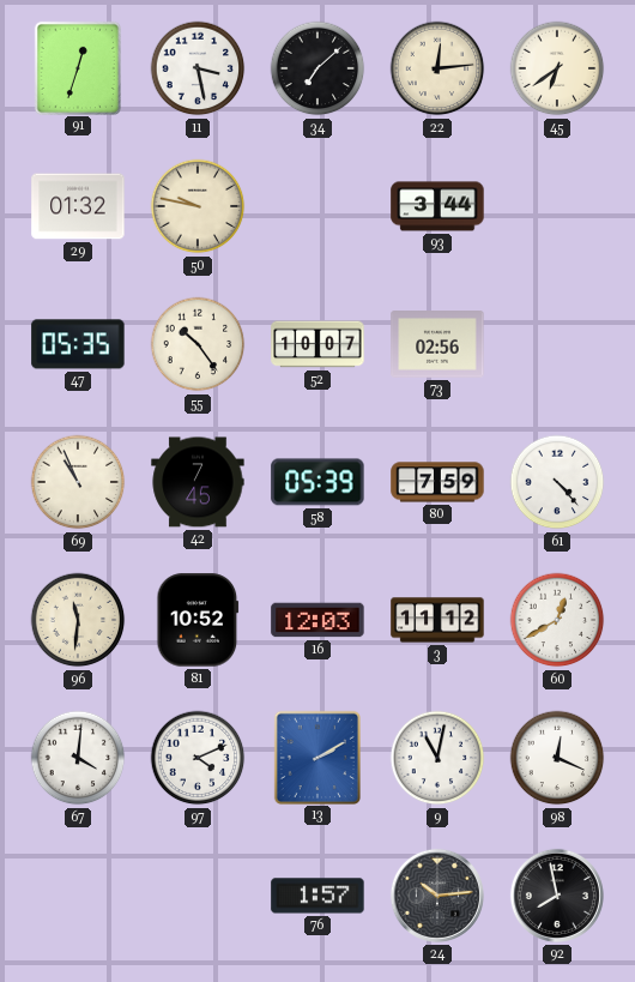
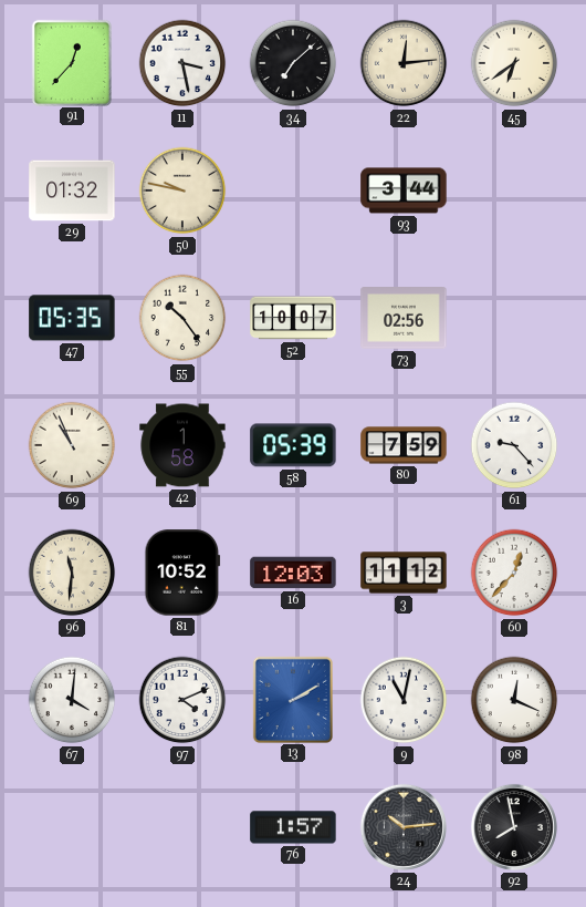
91: 12:33 -> 12:37 (71, 62)
42: 7:45 -> 1:58 (182, 445)
61: 4:23 -> 9:23 (514, 445)
60: 12:40 -> 12:37 (514, 573)
